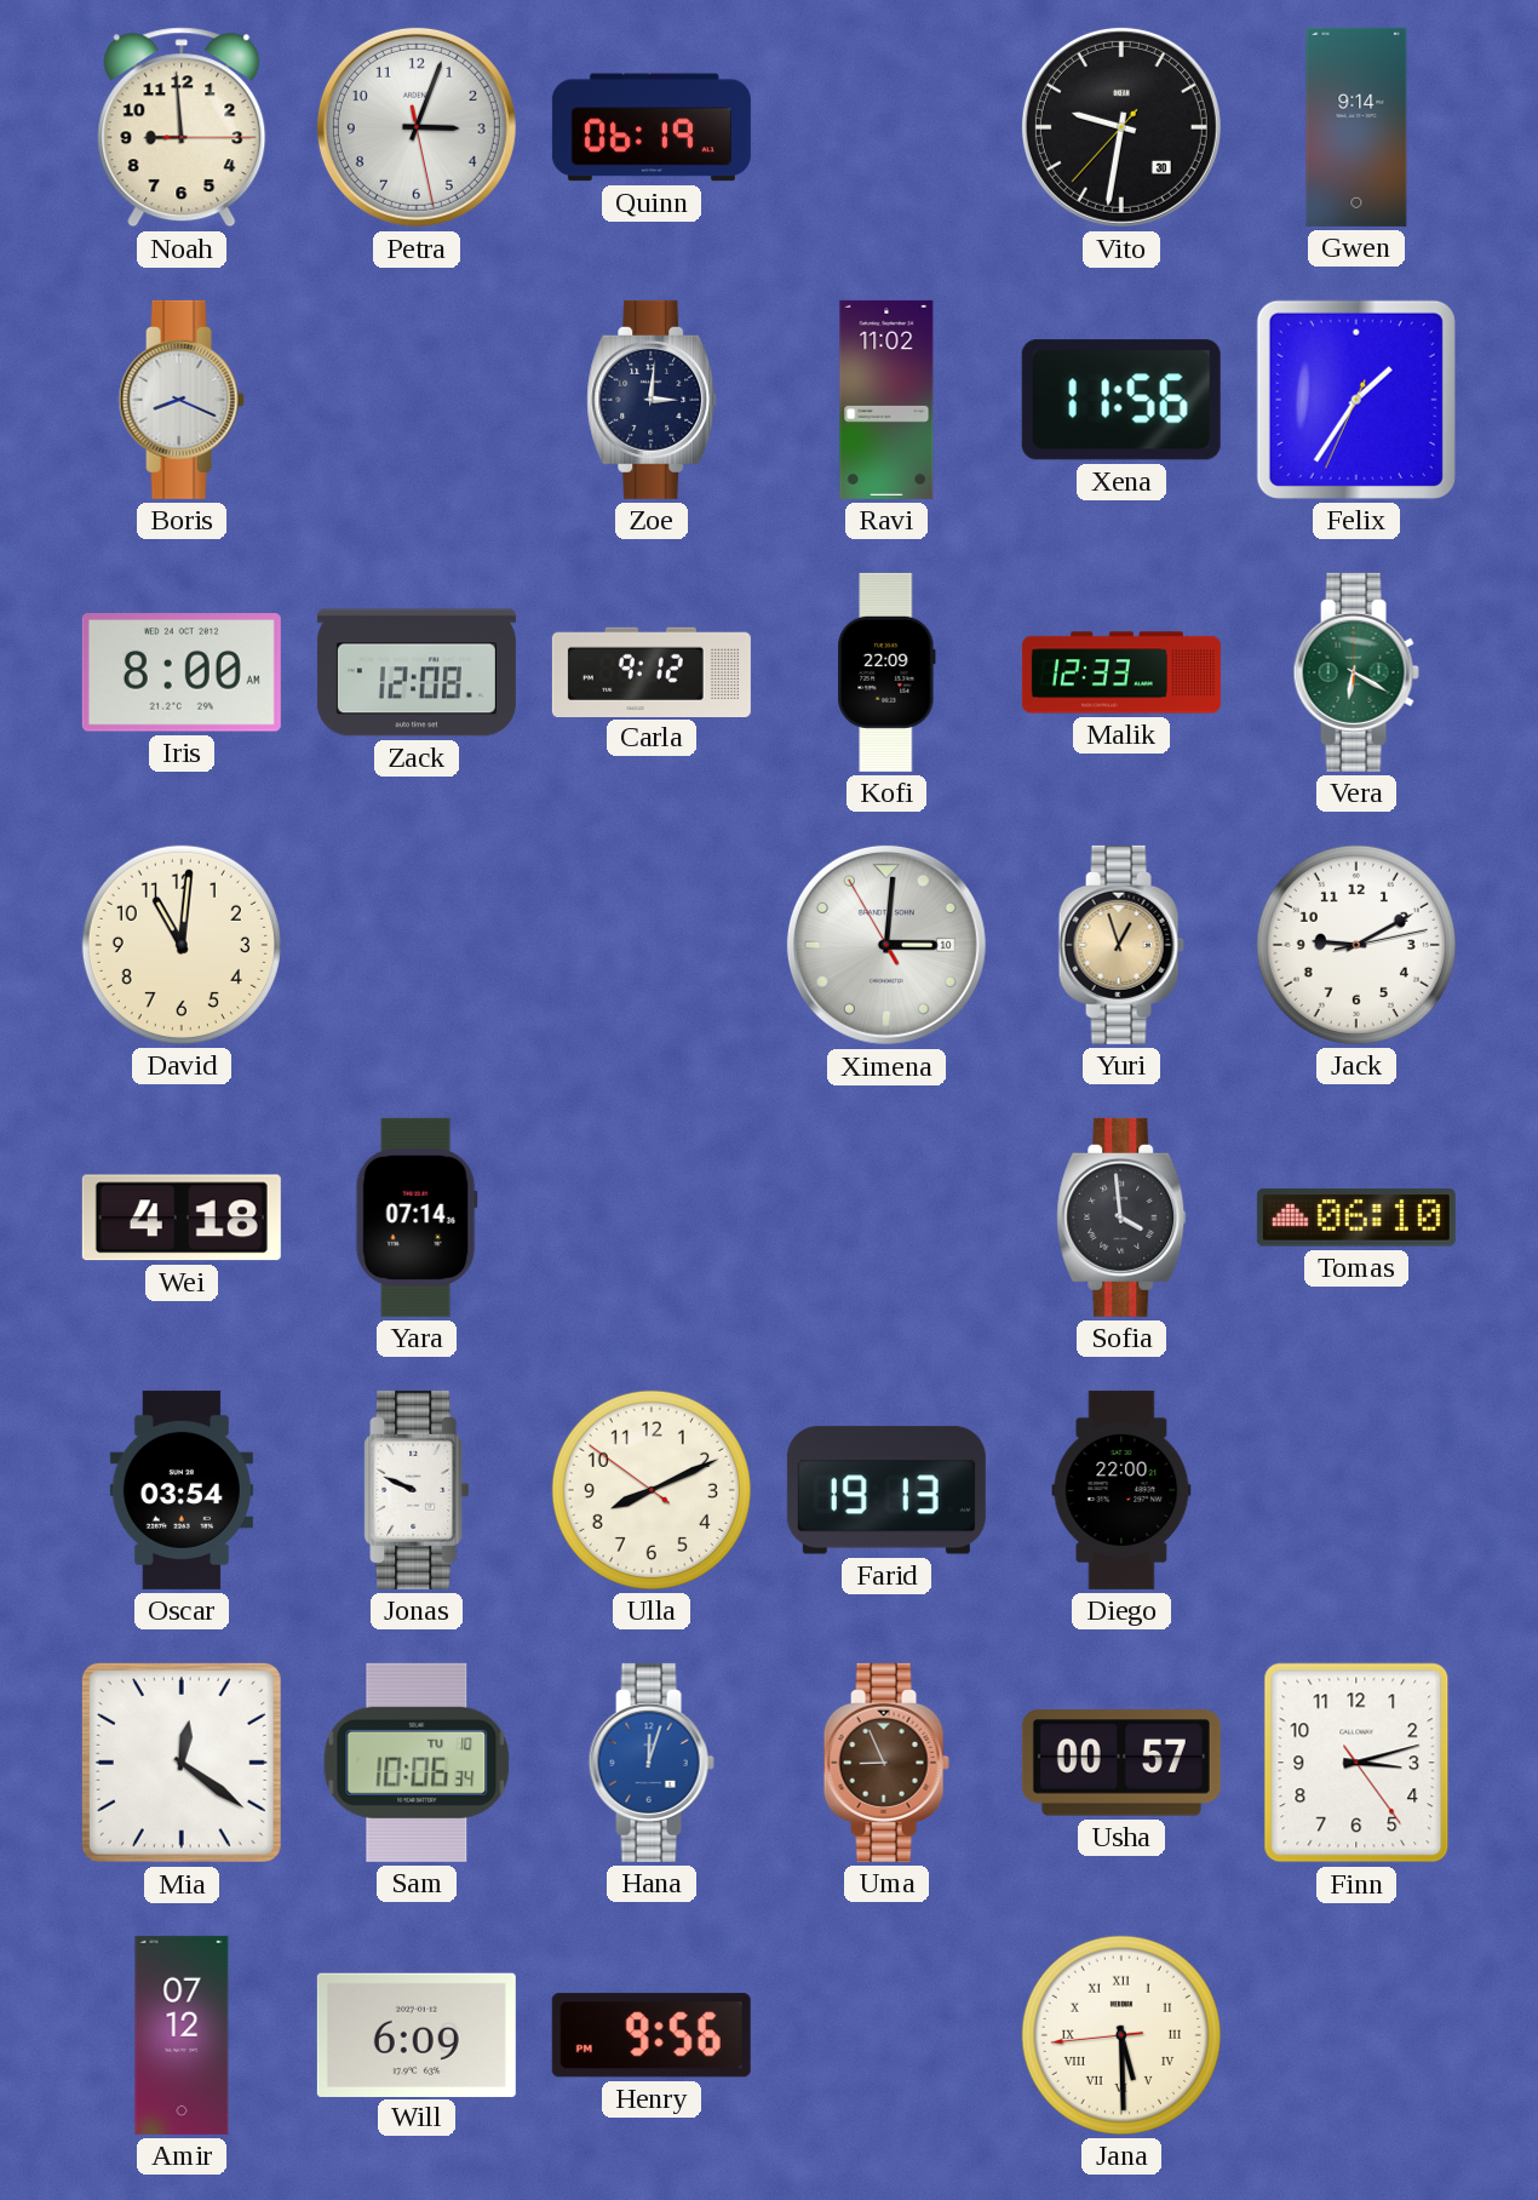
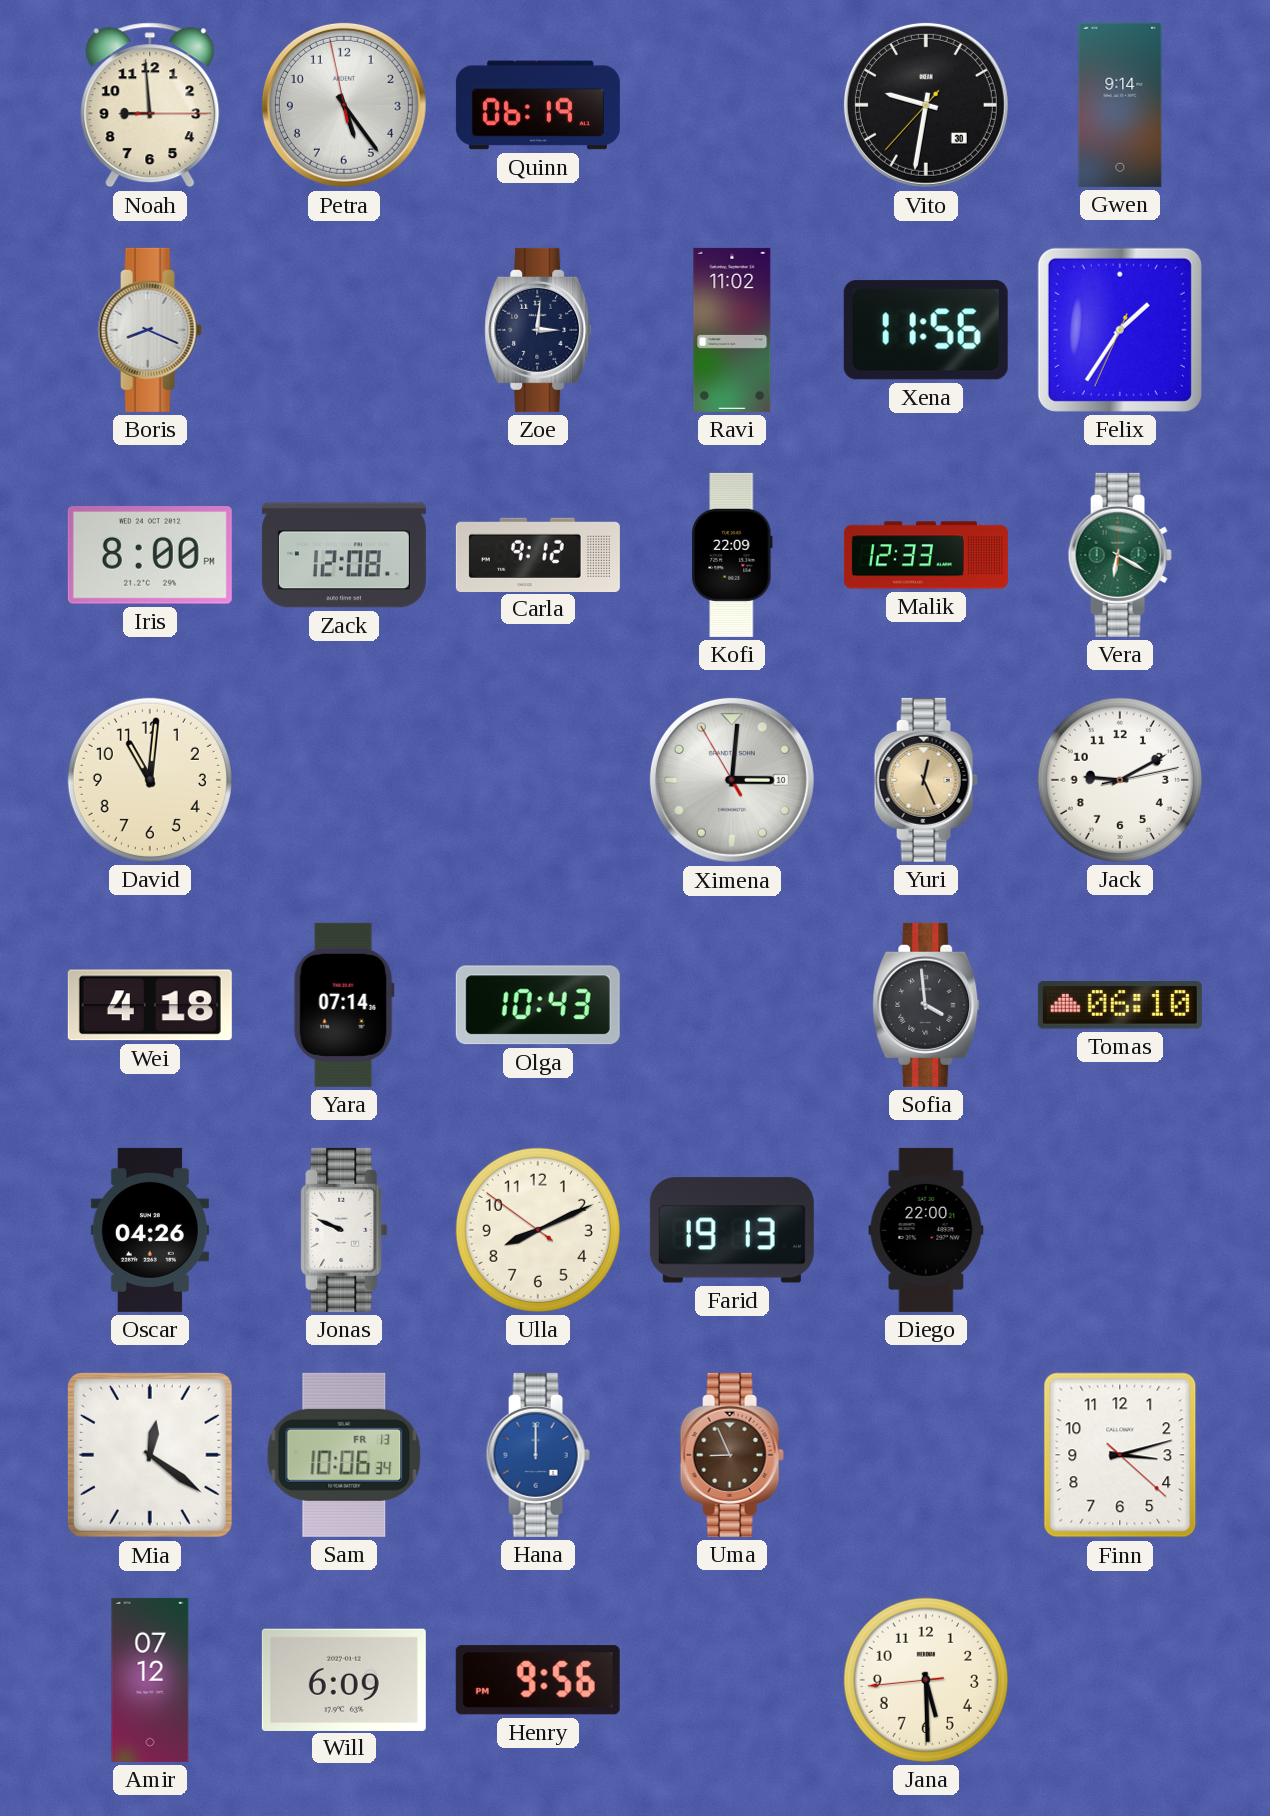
Petra: 3:03 -> 5:23 (344, 105)
Iris: 8:00 AM -> 8:00 PM (150, 555)
Yuri: 12:57 -> 12:26 (926, 780)
Olga: none -> 10:43 (538, 1005)
Oscar: 03:54 -> 04:26 (150, 1230)
Sam date: TU 10 -> FR 13 (344, 1455)
Hana: 12:03 -> 12:00 (538, 1455)
Usha: 00:57 -> none (1121, 1763)
Finn: 3:12:24 -> 3:12:22 (1120, 1455)
Jana numerals: Roman -> Arabic (926, 1680)
